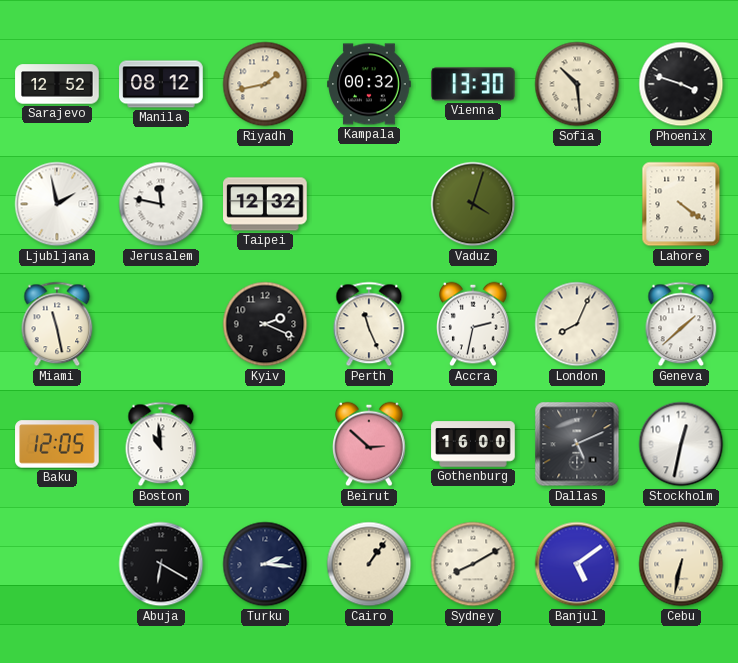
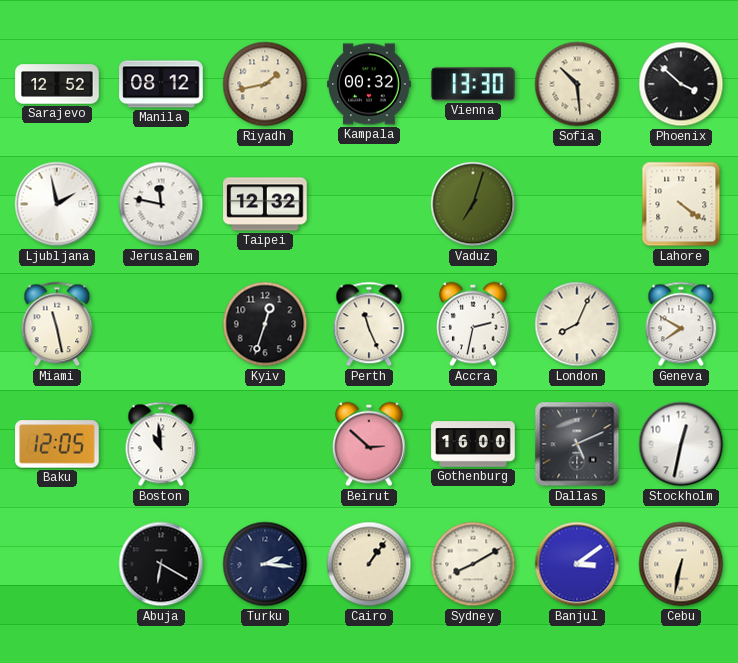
Phoenix: 3:48 -> 3:52 (681, 84)
Vaduz: 4:03 -> 7:03 (473, 204)
Kyiv: 2:19 -> 12:33 (265, 324)
Geneva: 1:38 -> 7:50 (681, 324)
Banjul: 5:09 -> 3:09 (577, 564)
